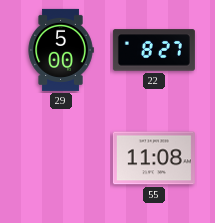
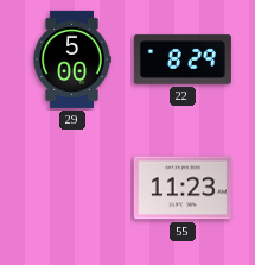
22: 8:27 -> 8:29 (183, 59)
55: 11:08 -> 11:23 (183, 188)
